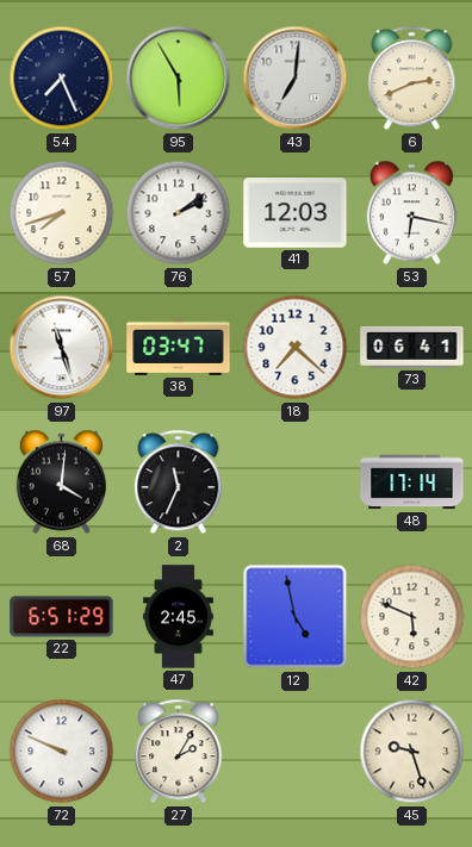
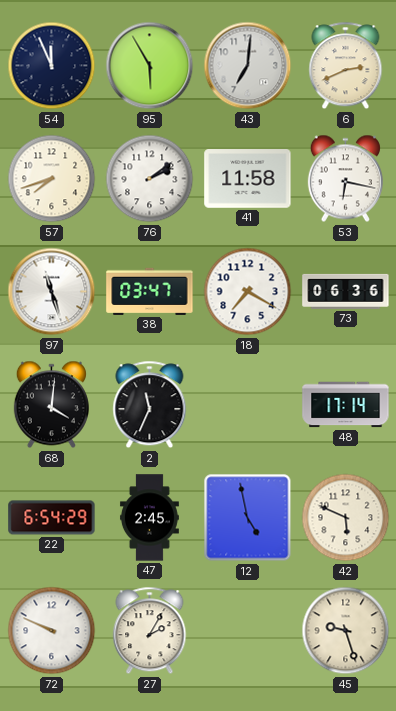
54: 7:26 -> 11:56 (52, 66)
41: 12:03 -> 11:58 (248, 179)
18: 7:22 -> 7:20 (248, 292)
73: 06:41 -> 06:36 (346, 291)
22: 6:51 -> 6:54 (52, 518)
